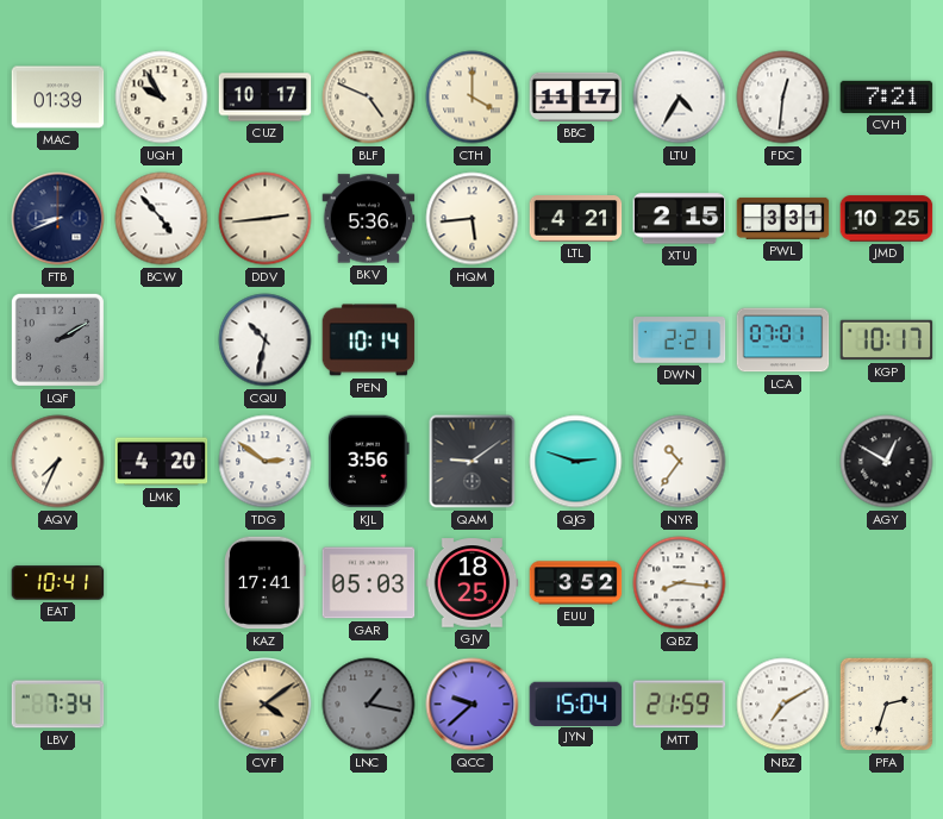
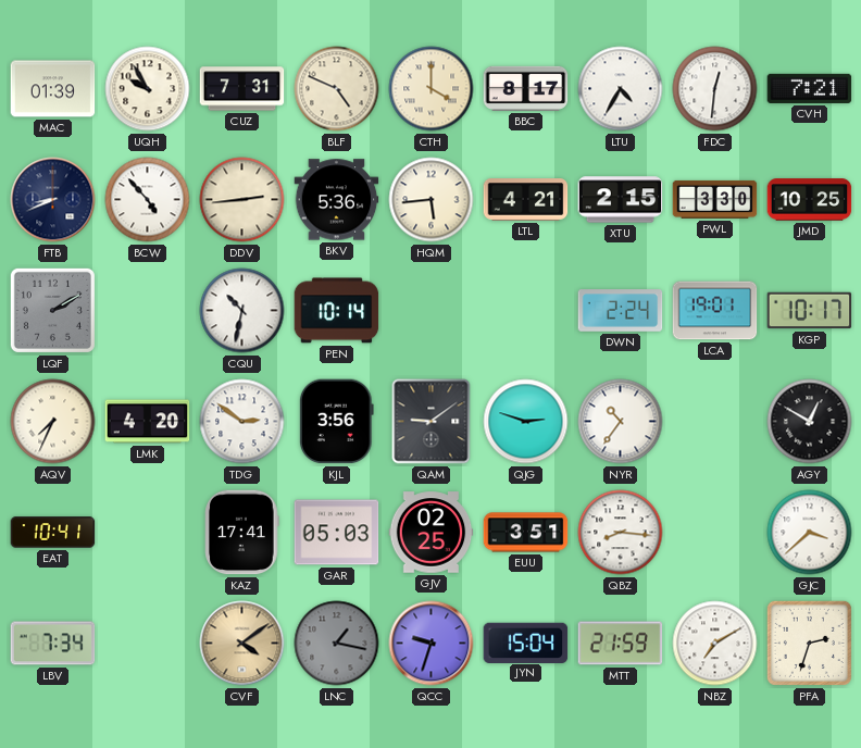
CUZ: 10:17 -> 7:31 (242, 89)
BBC: 11:17 -> 8:17 (526, 88)
PWL: 3:31 -> 3:30 (715, 199)
DWN: 2:21 -> 2:24 (621, 311)
LCA: 07:01 -> 19:01 (715, 311)
GJV: 18:25 -> 02:25 (432, 533)
EUU: 3:52 -> 3:51 (526, 533)
GJC: none -> 3:38 (810, 533)
QCC: 9:38 -> 9:33 (432, 644)
